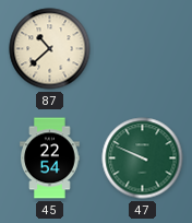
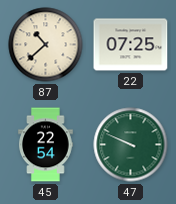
22: none -> 07:25 (131, 45)
